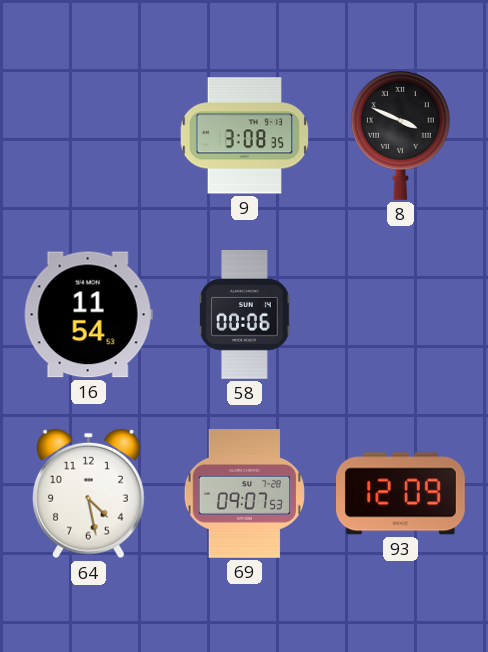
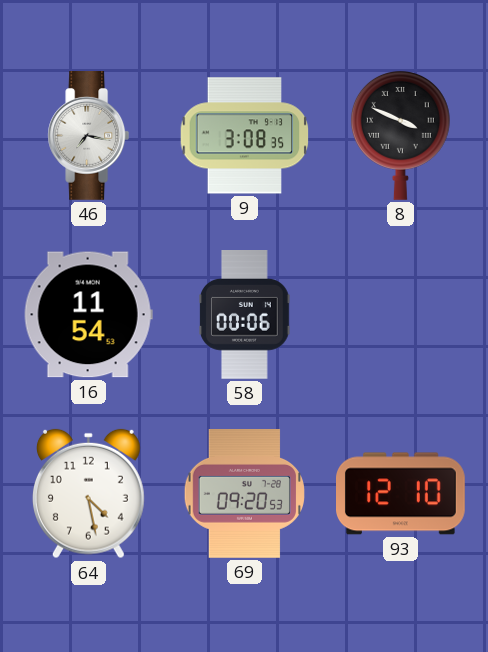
46: none -> 7:17 (89, 136)
69: 09:07 -> 09:20 (244, 494)
93: 12:09 -> 12:10 (401, 494)
